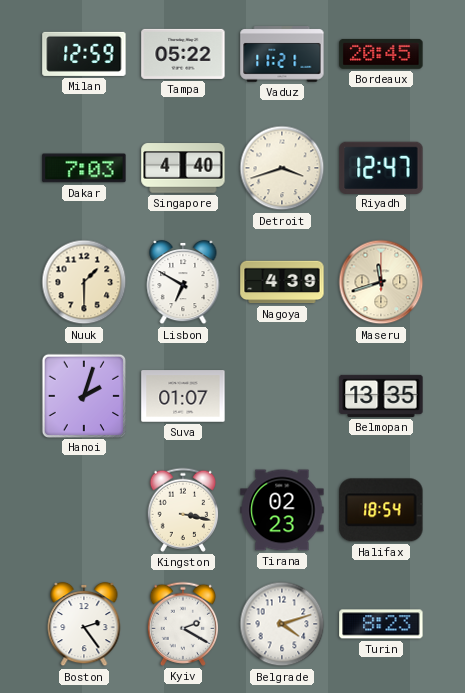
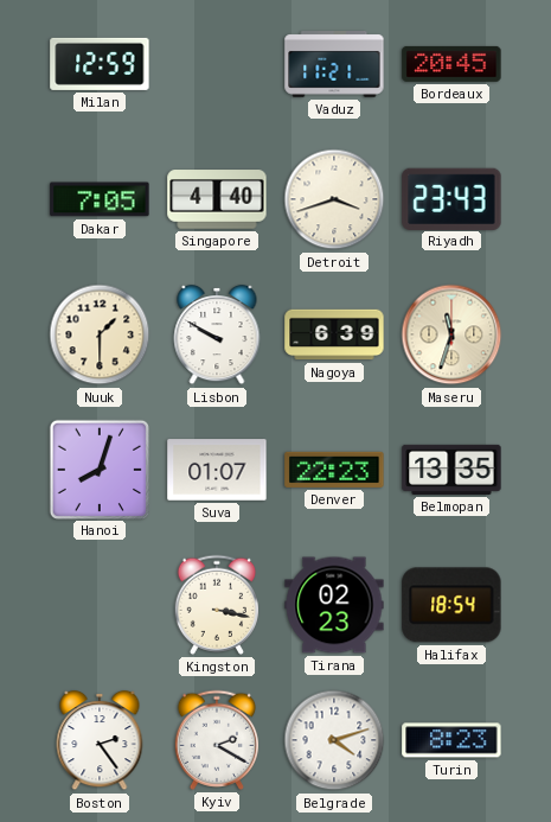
Tampa: 05:22 -> none (183, 54)
Dakar: 7:03 -> 7:05 (100, 199)
Riyadh: 12:47 -> 23:43 (451, 198)
Lisbon: 6:50 -> 9:50 (217, 334)
Nagoya: 4:39 -> 6:39 (334, 334)
Maseru: 11:42 -> 11:33 (451, 334)
Hanoi: 2:03 -> 8:03 (98, 469)
Denver: none -> 22:23 (334, 470)
